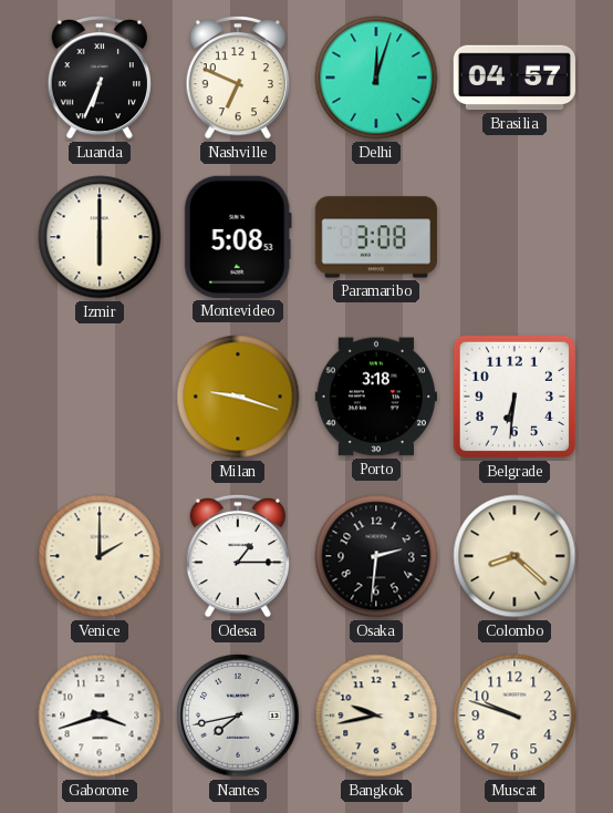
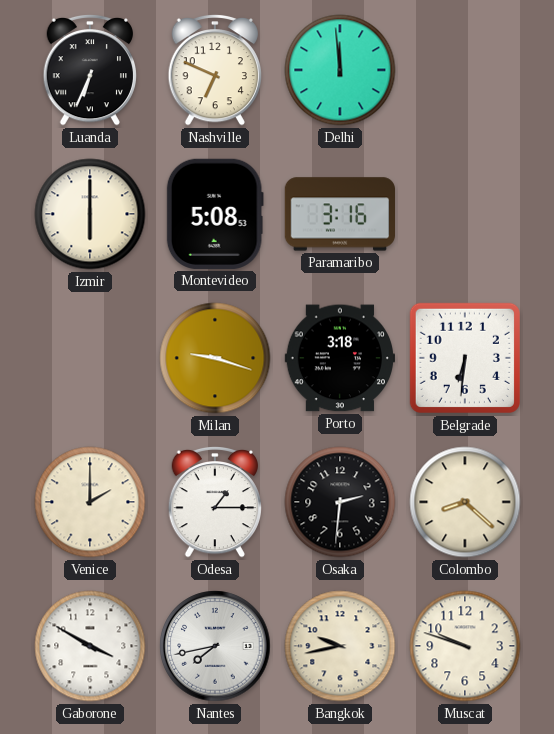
Delhi: 12:03 -> 11:59 (340, 70)
Brasilia: 04:57 -> none (513, 78)
Paramaribo: 3:08 -> 3:16 (340, 214)
Gaborone: 3:42 -> 3:50 (90, 646)
